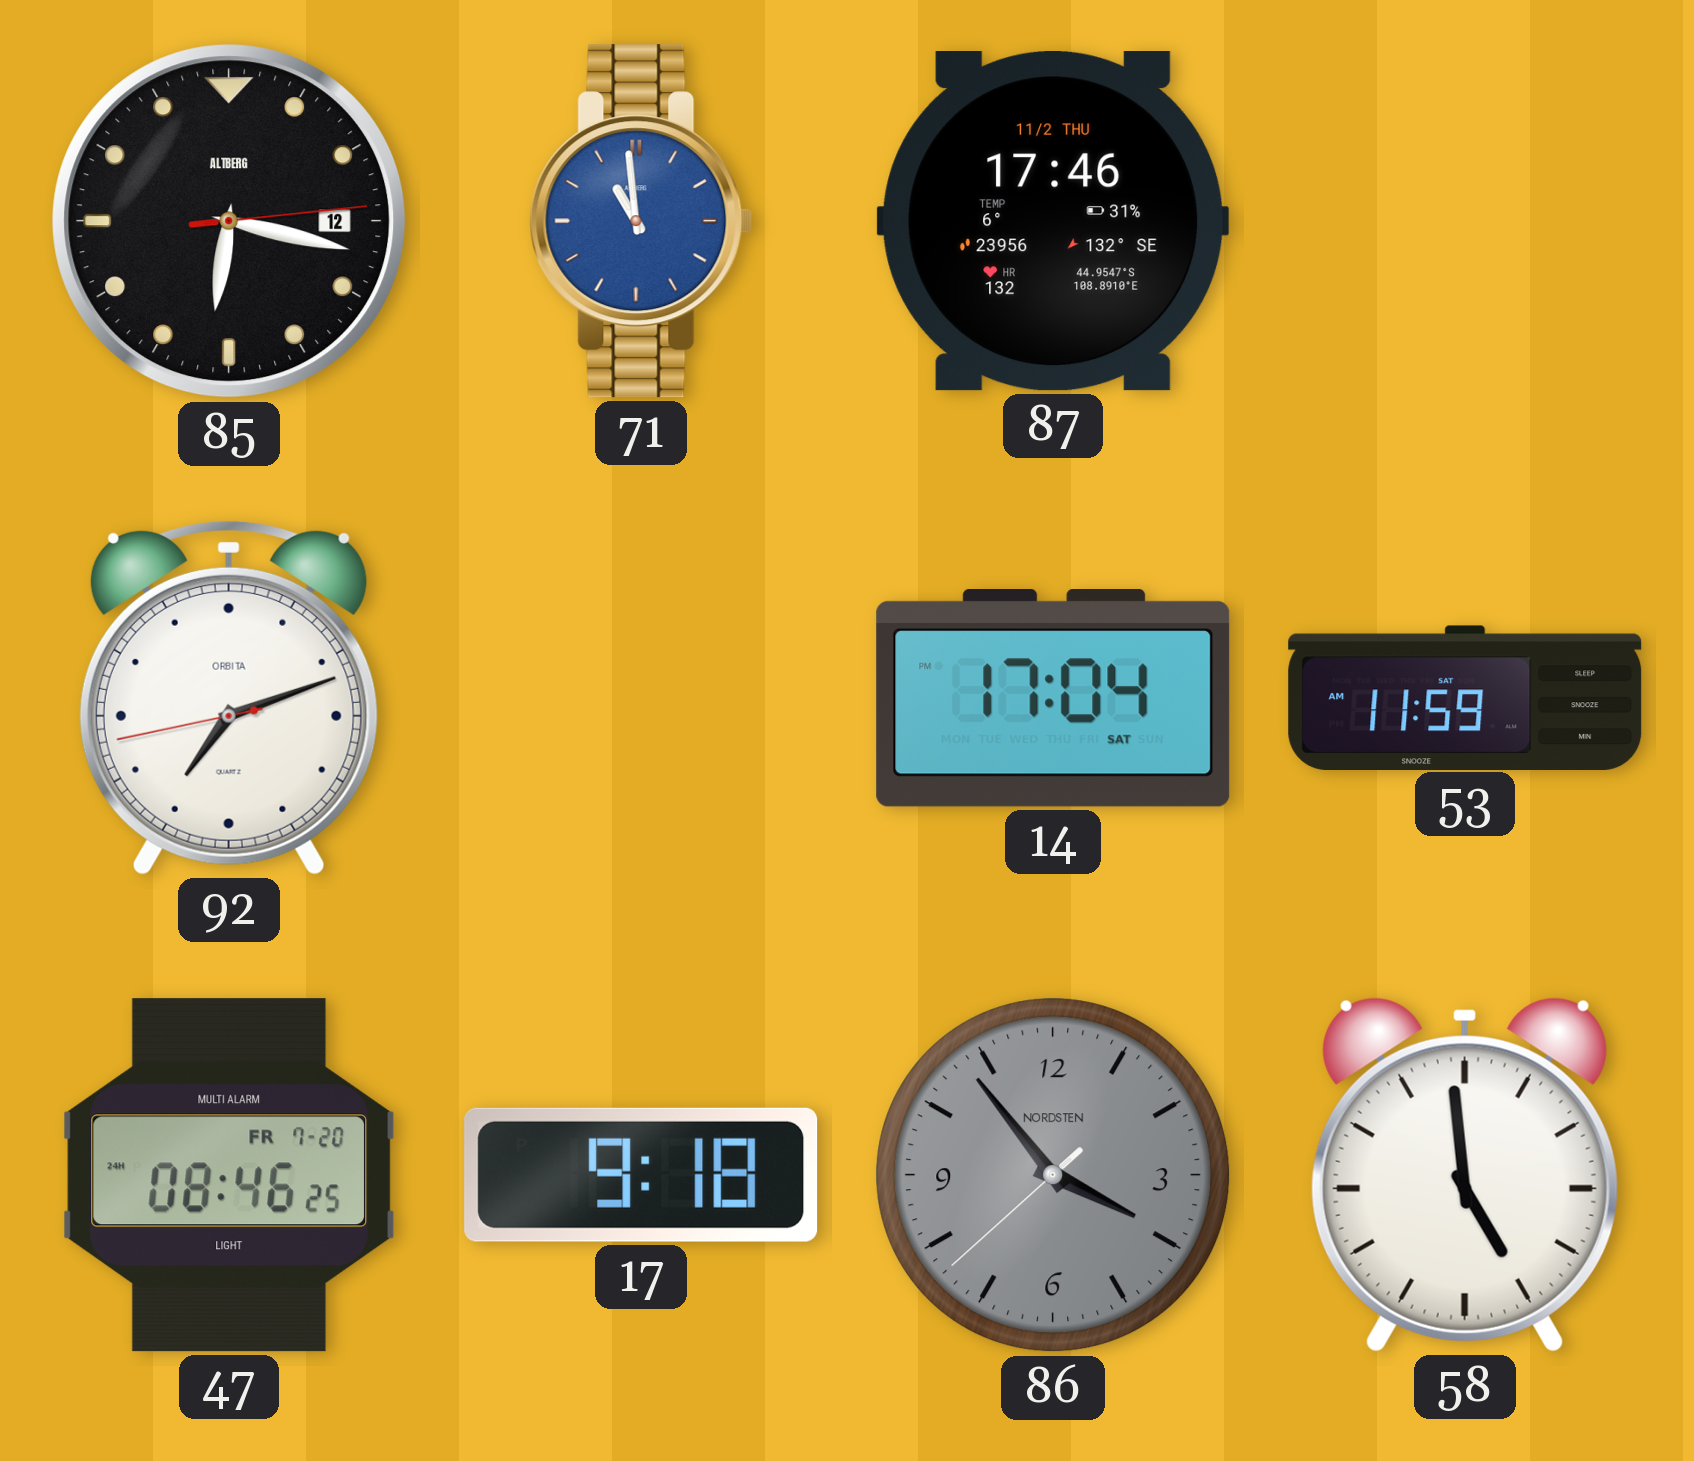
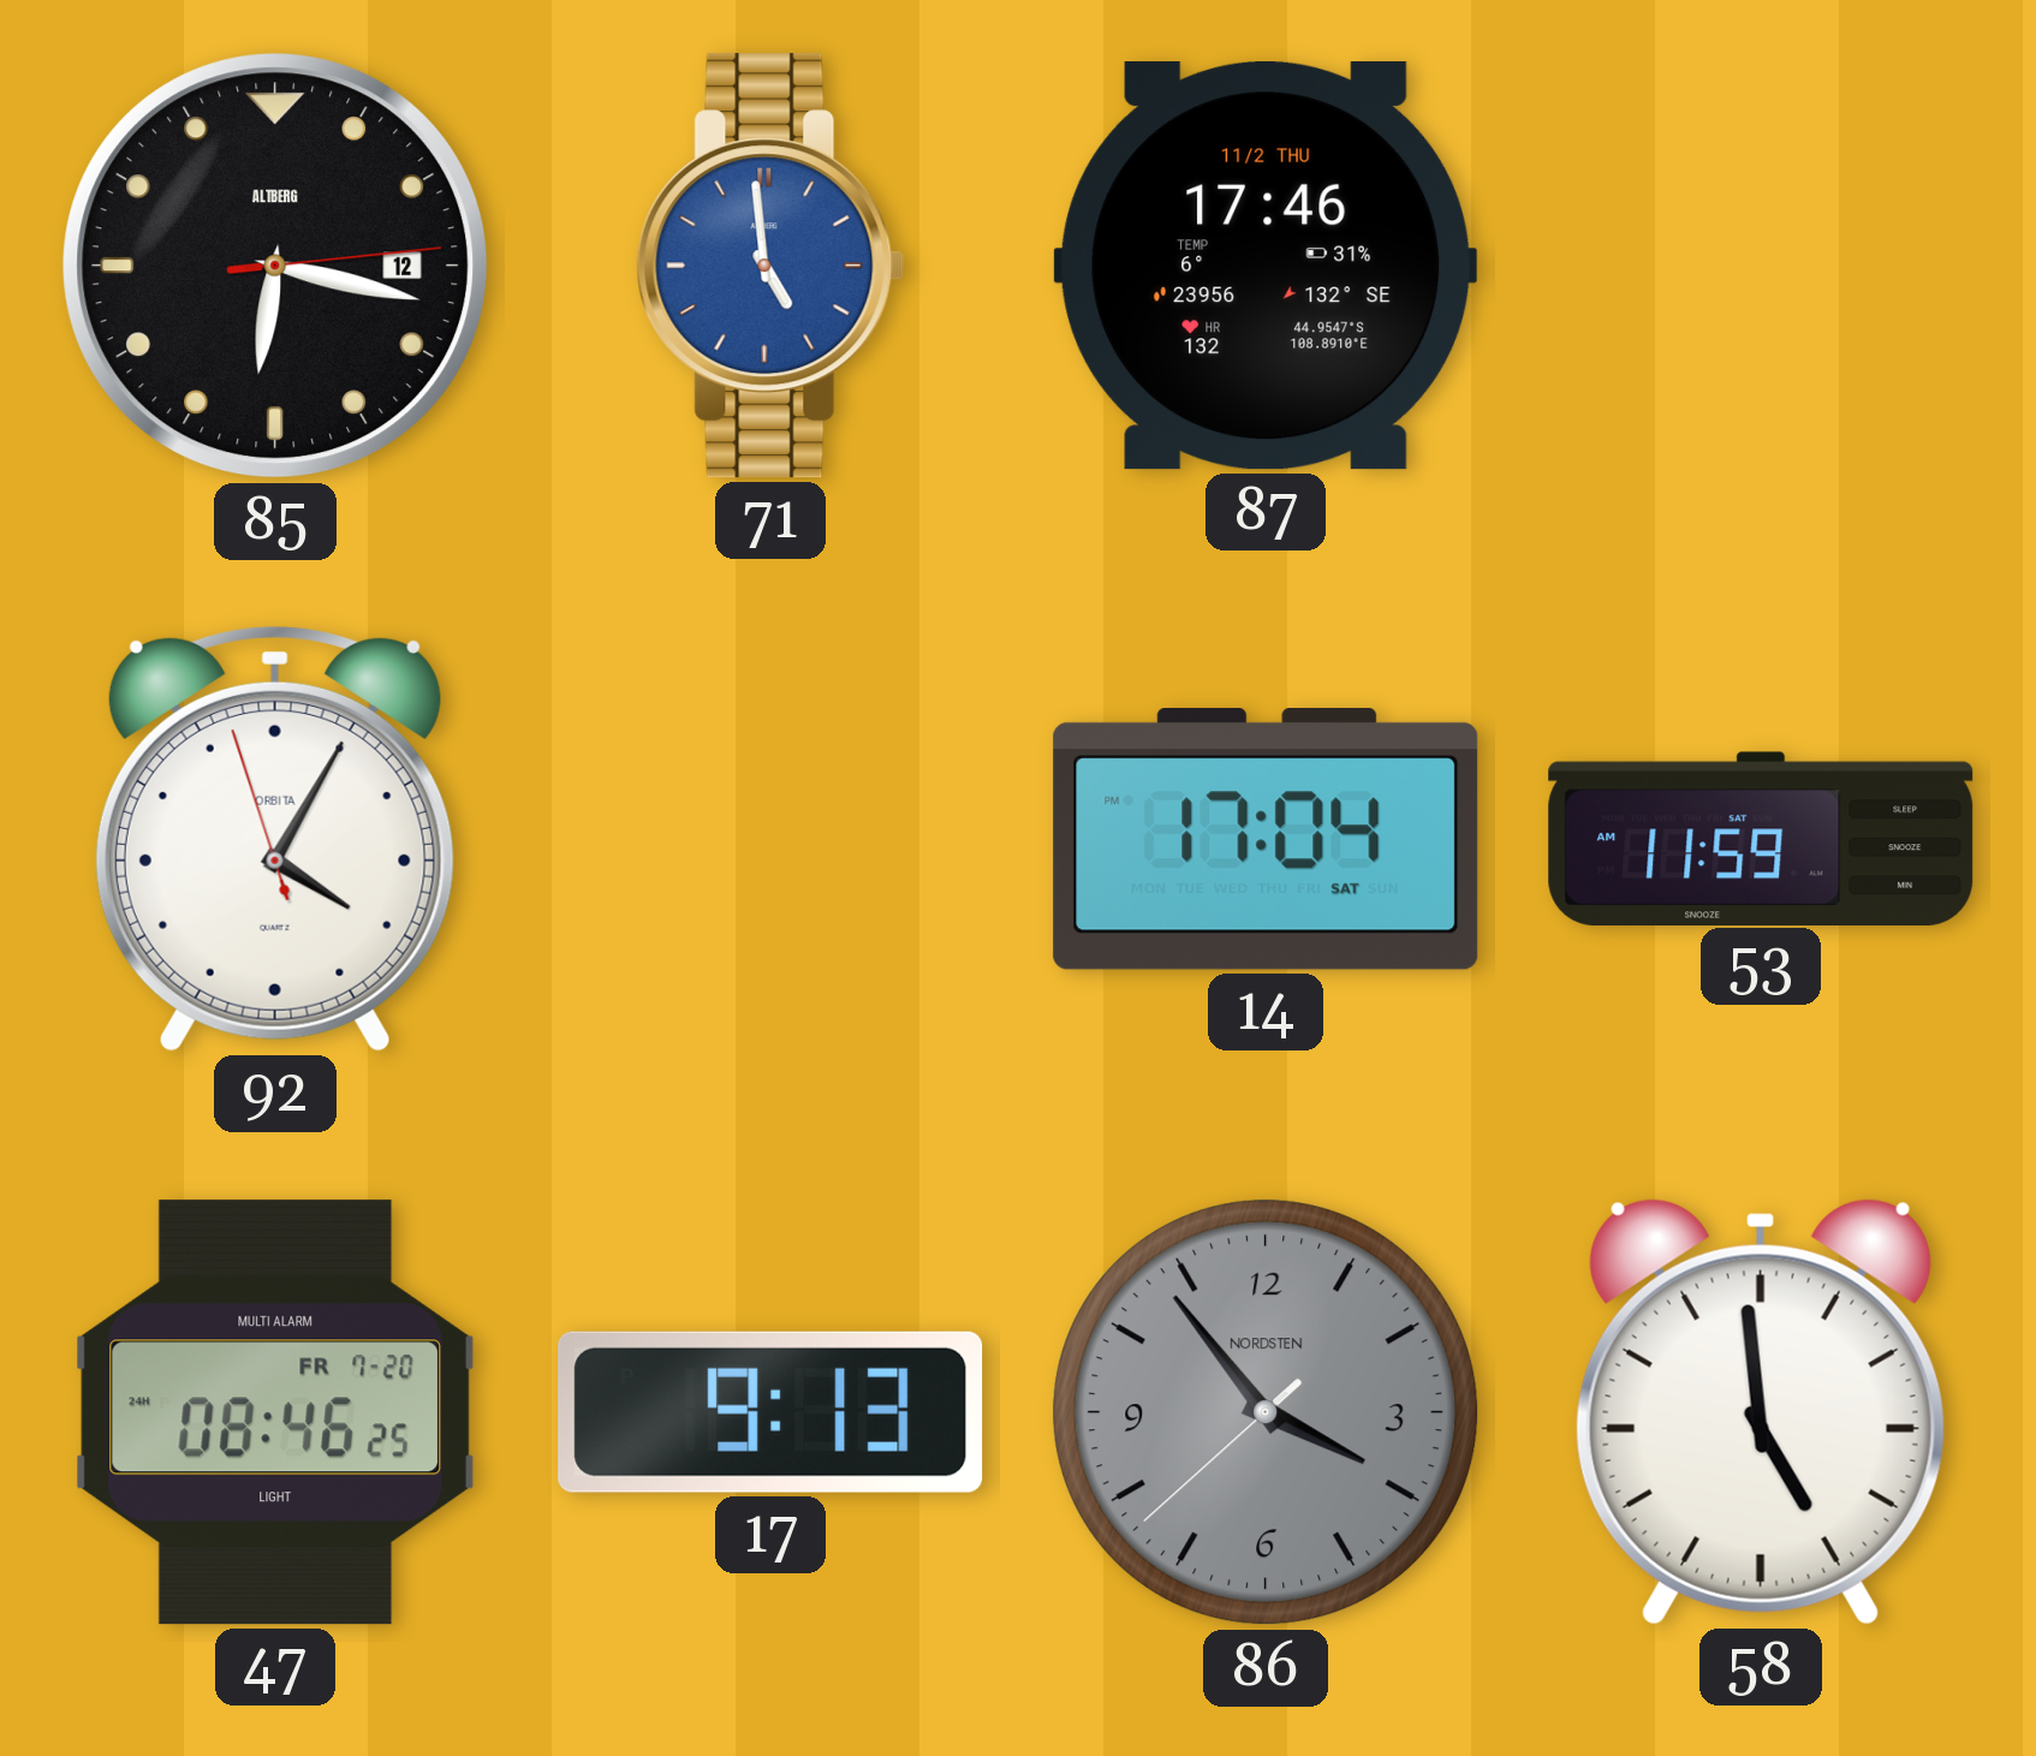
71: 10:59 -> 4:59 (770, 266)
92: 7:11 -> 4:04 (275, 839)
17: 9:18 -> 9:13 (770, 1412)
